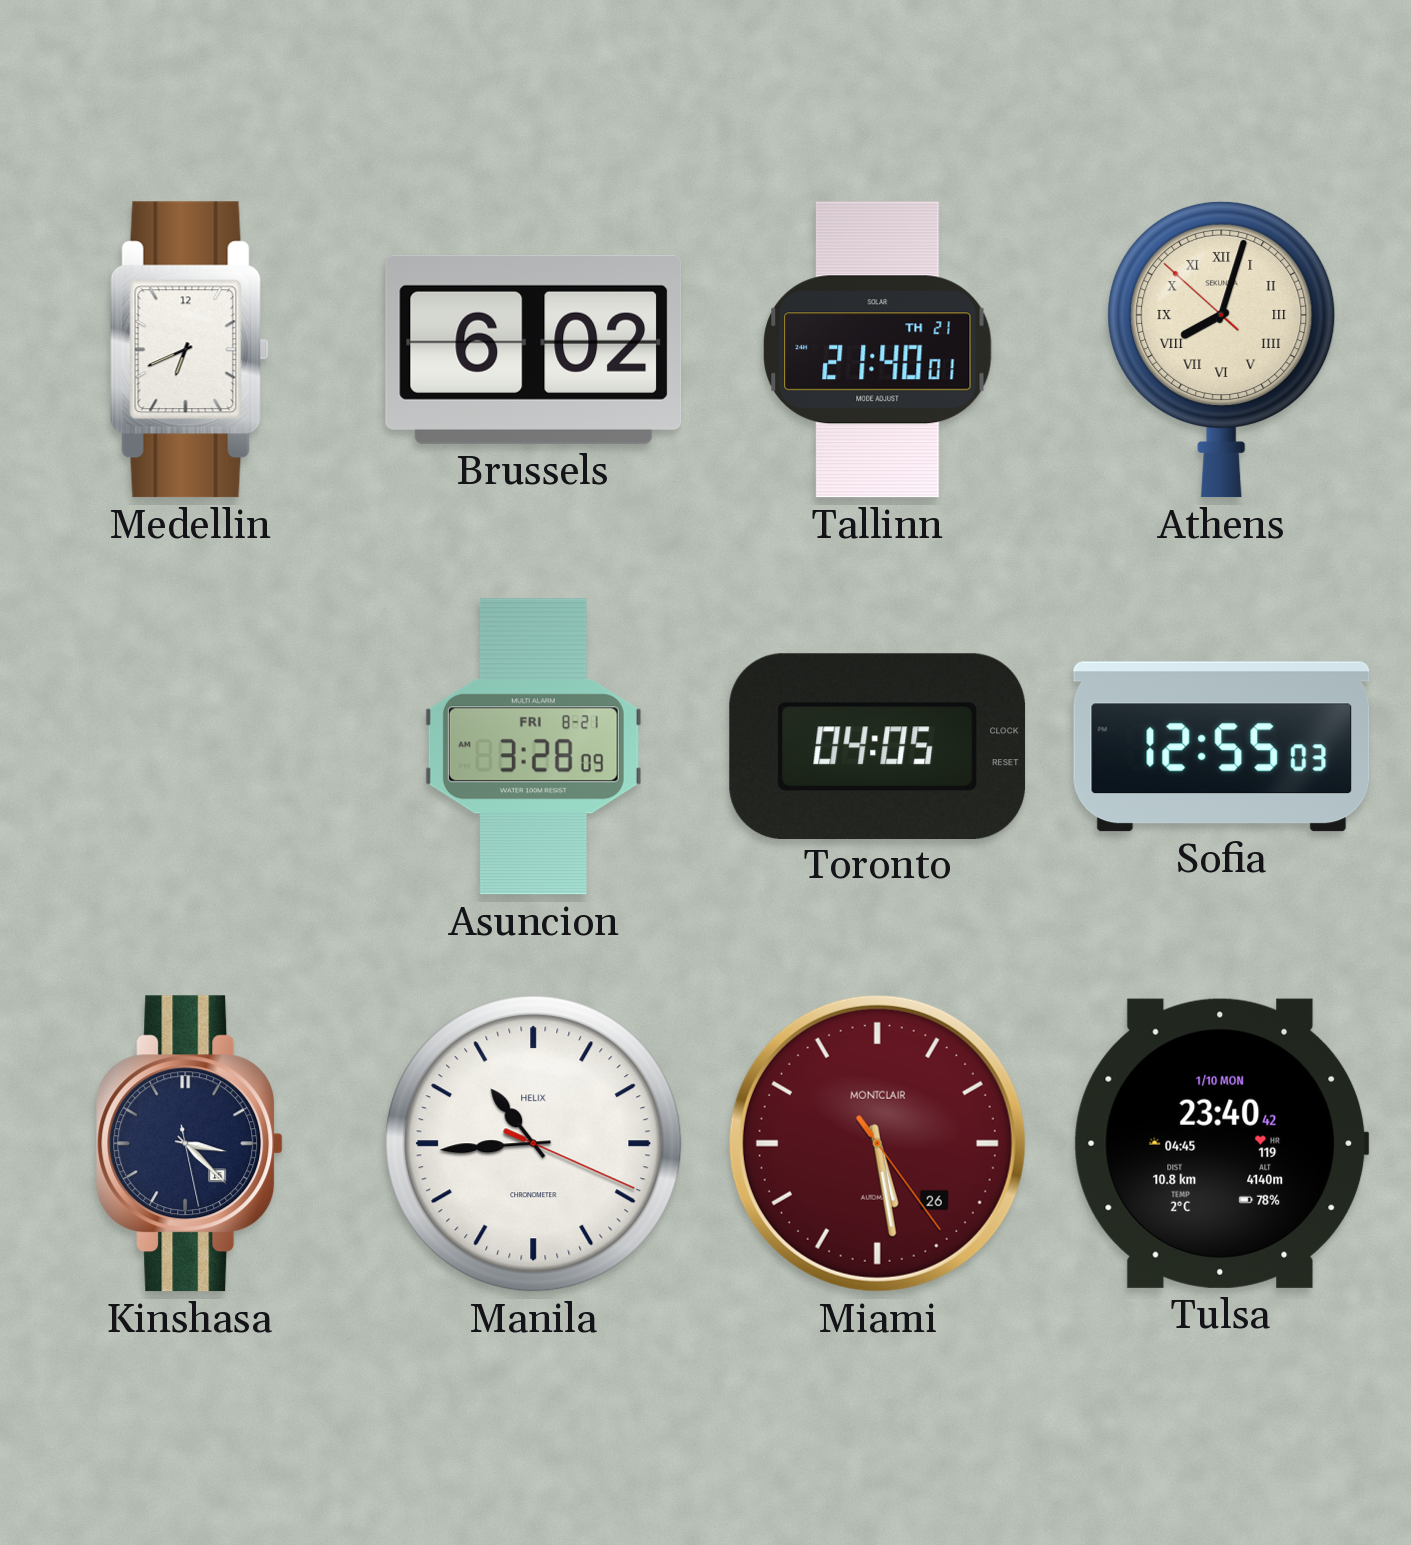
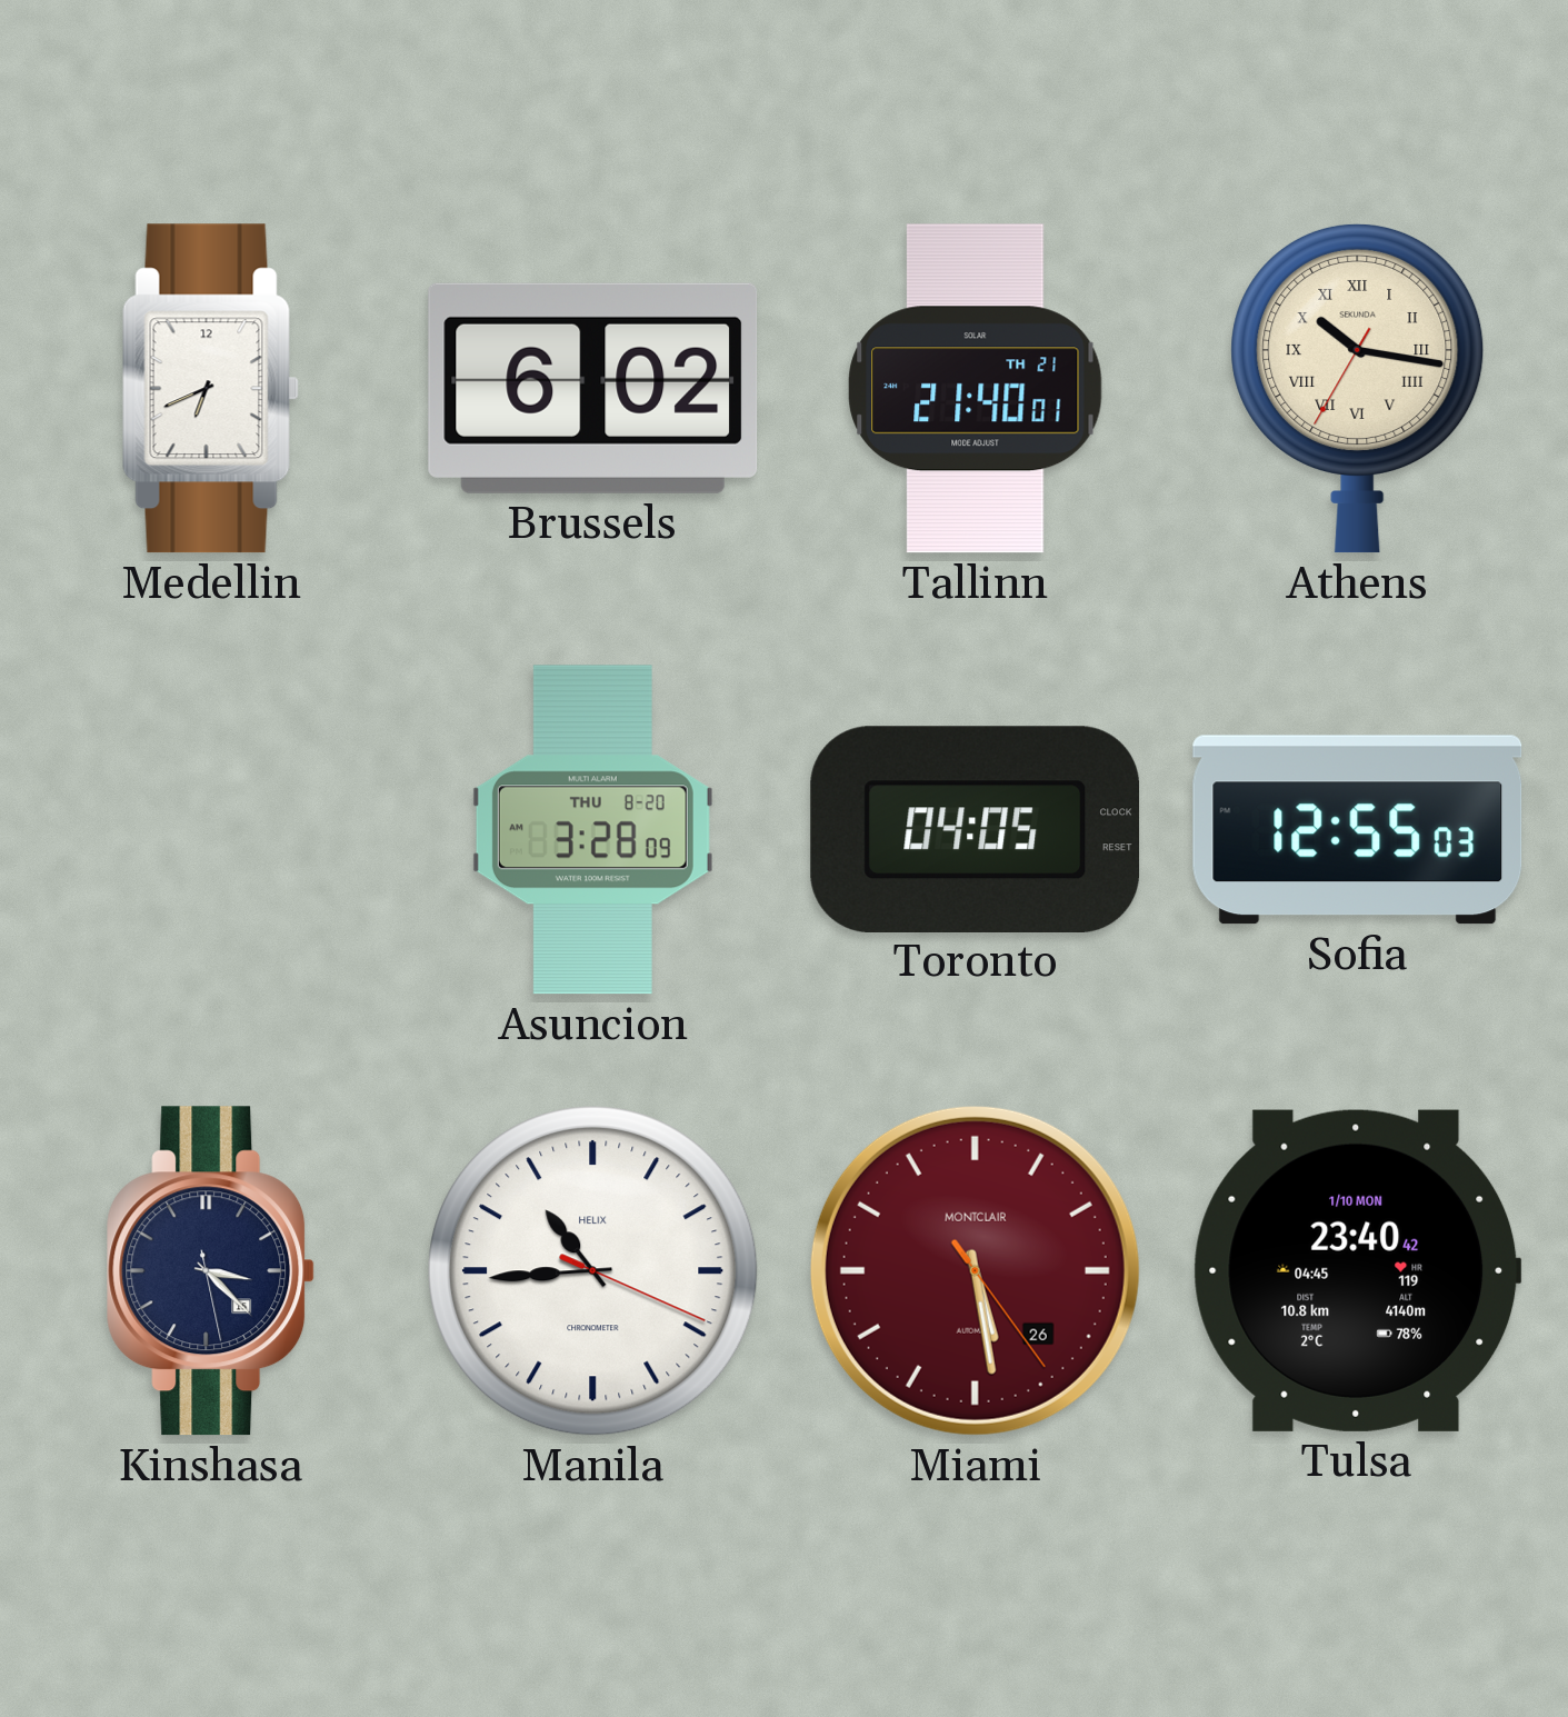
Athens: 8:02 -> 10:16 (1358, 388)
Asuncion date: FRI 8-21 -> THU 8-20 (592, 830)
